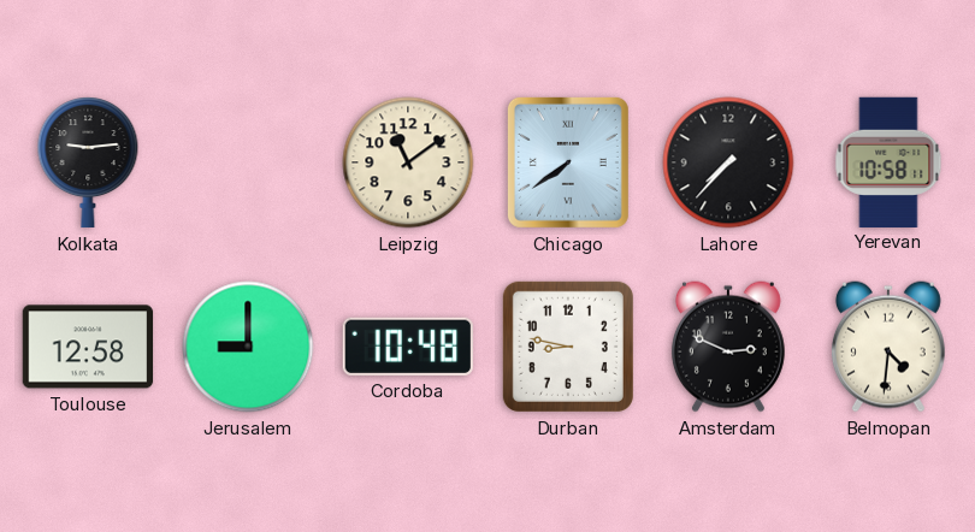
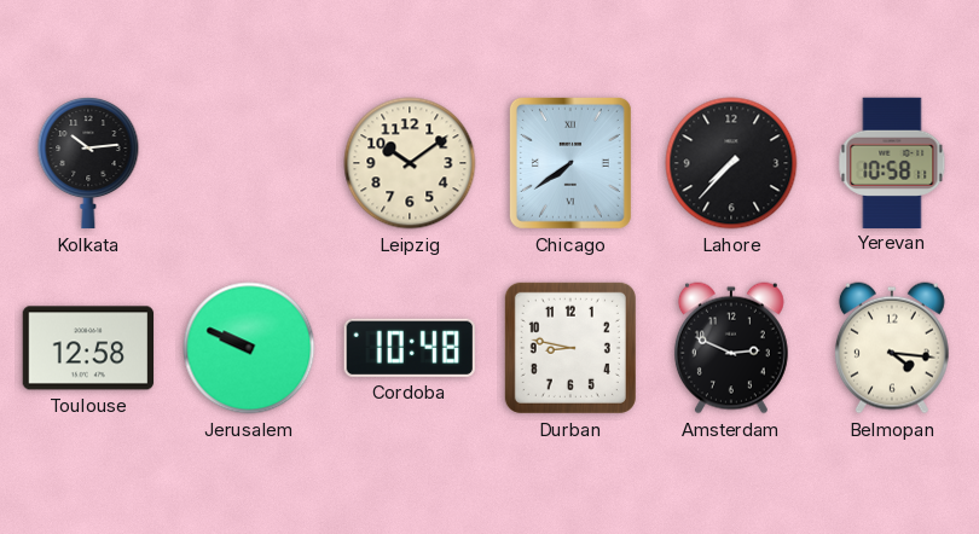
Kolkata: 9:14 -> 10:14 (88, 164)
Leipzig: 11:09 -> 10:09 (410, 163)
Jerusalem: 9:00 -> 9:49 (249, 348)
Belmopan: 4:31 -> 4:16 (892, 348)
